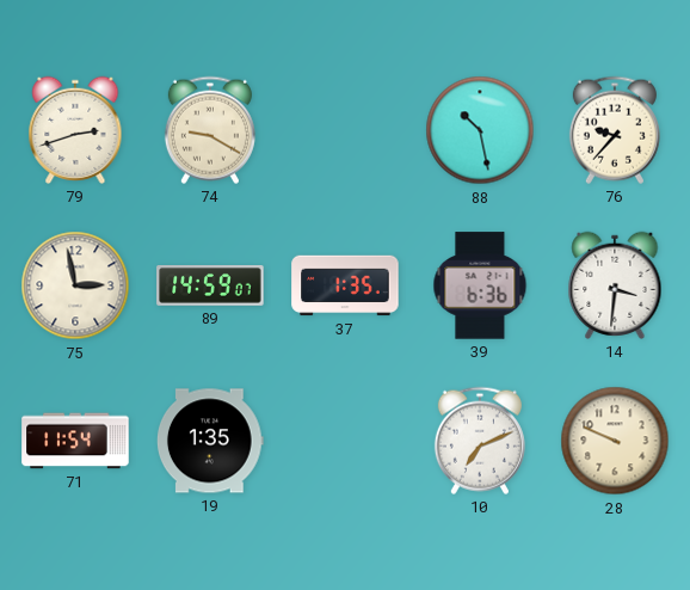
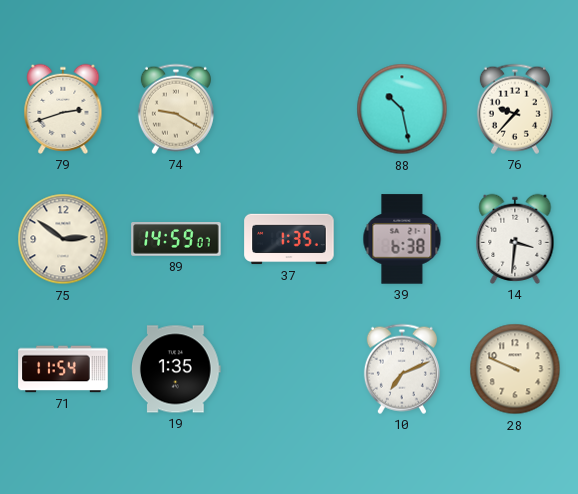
75: 2:58 -> 2:51 (63, 239)
39: 6:36 -> 6:38 (402, 239)
